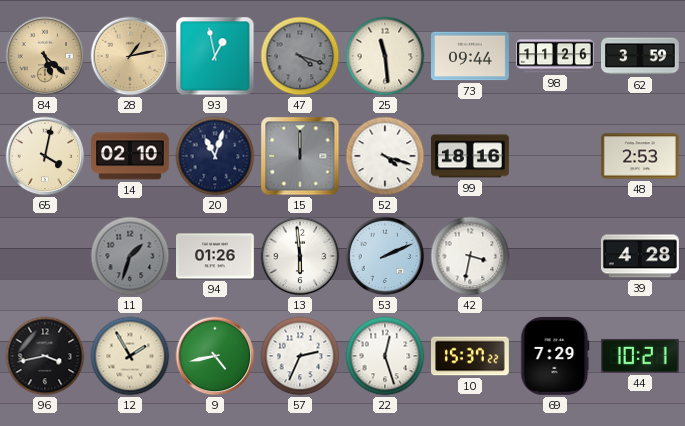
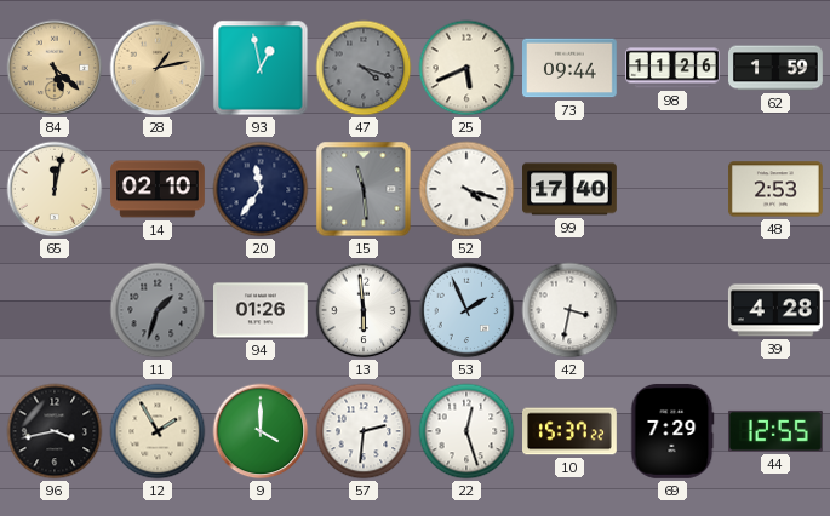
25: 11:29 -> 5:41 (466, 68)
62: 3:59 -> 1:59 (777, 68)
65: 4:02 -> 12:02 (55, 189)
20: 11:03 -> 11:36 (261, 189)
15: 12:00 -> 11:29 (364, 189)
99: 18:16 -> 17:40 (571, 189)
53: 2:11 -> 1:56 (466, 310)
9: 4:43 -> 4:00 (261, 431)
57: 2:34 -> 2:31 (364, 431)
44: 10:21 -> 12:55 (775, 431)
